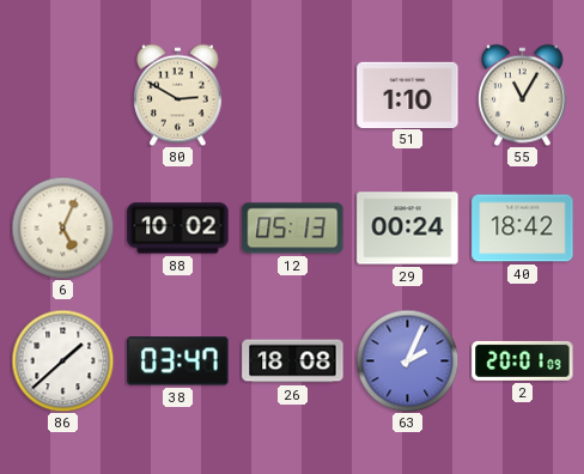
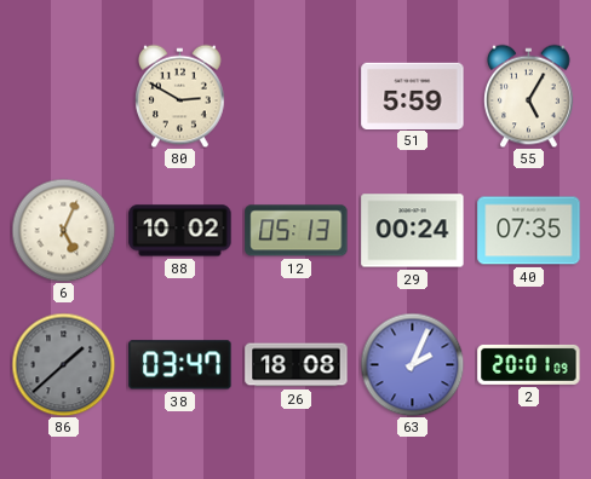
51: 1:10 -> 5:59 (413, 96)
55: 11:05 -> 5:05 (529, 96)
40: 18:42 -> 07:35 (529, 231)
86 dial: white -> grey (63, 364)
